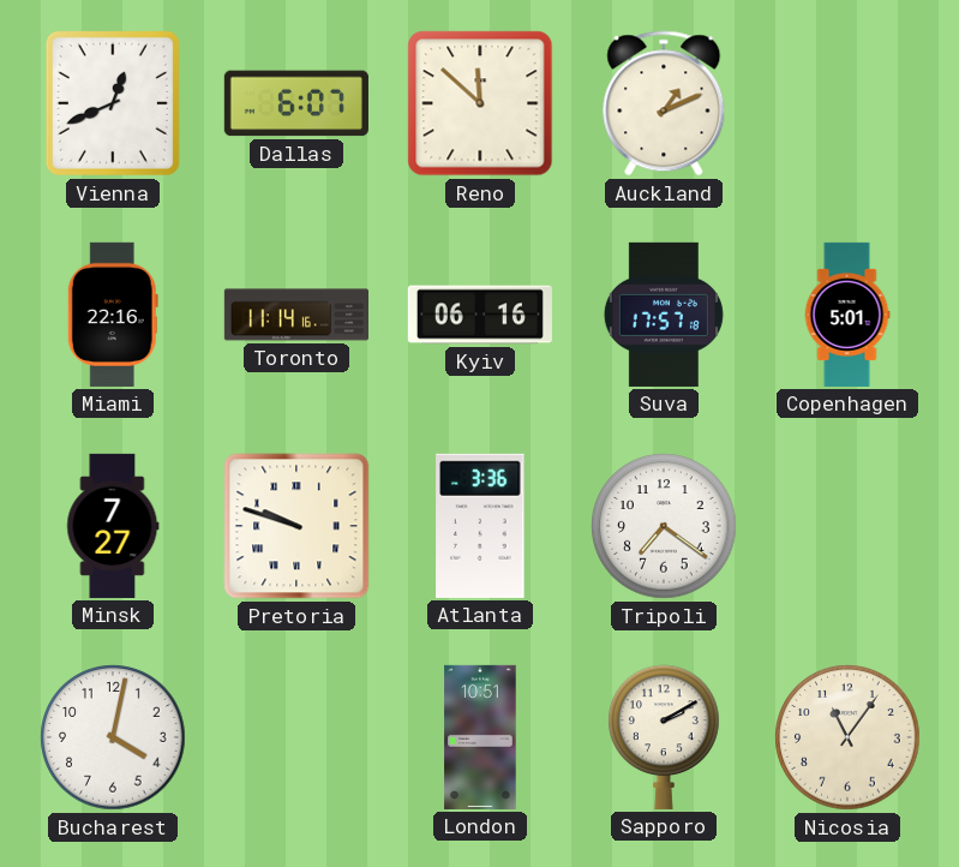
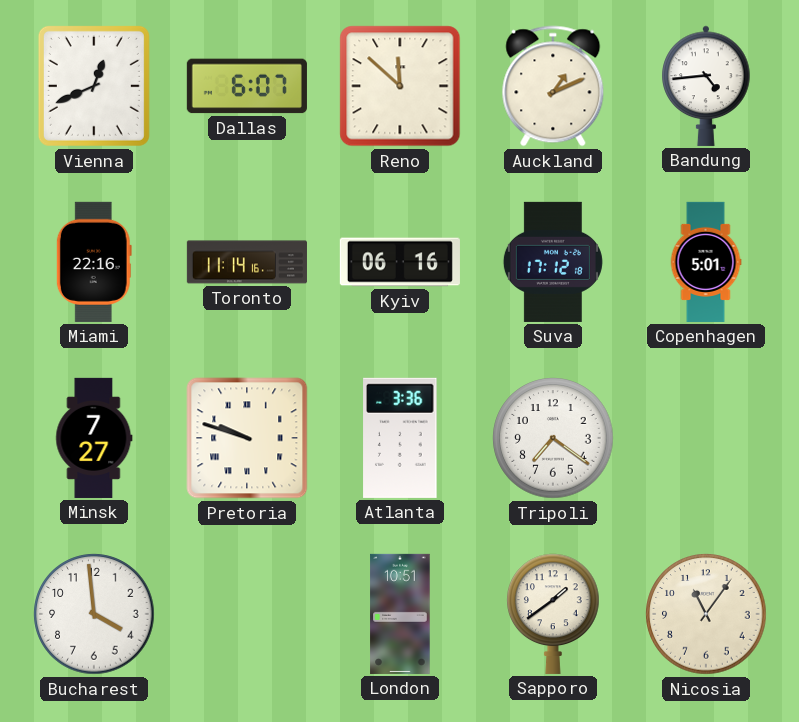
Bandung: none -> 4:44 (706, 86)
Suva: 17:57 -> 17:12 (553, 262)
Bucharest: 4:02 -> 3:59 (94, 614)
Sapporo: 2:10 -> 1:39 (553, 614)
